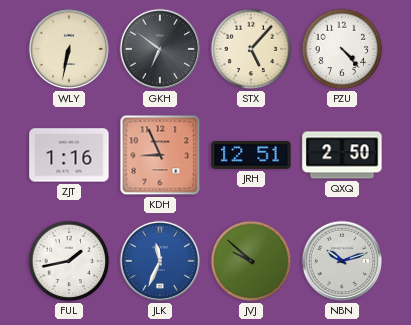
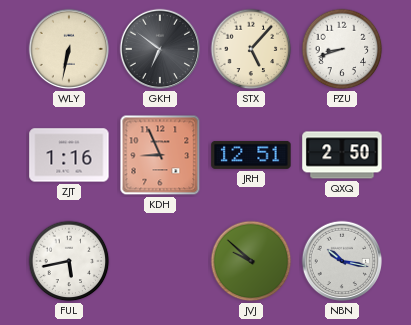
PZU: 4:23 -> 8:42 (342, 49)
FUL: 1:43 -> 5:43 (69, 261)
JLK: 11:34 -> none (160, 261)
NBN: 10:12 -> 10:17 (342, 261)
